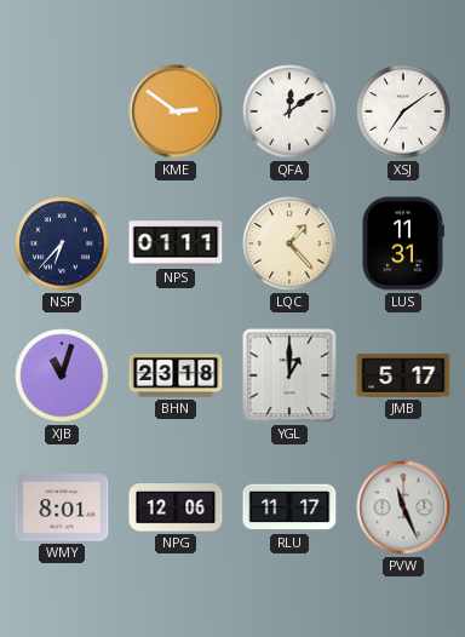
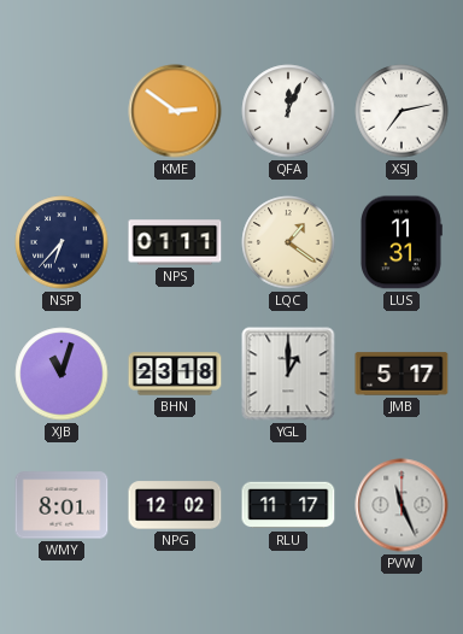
QFA: 12:09 -> 12:04 (288, 111)
XSJ: 7:09 -> 7:13 (402, 111)
LQC: 1:23 -> 1:21 (288, 242)
NPG: 12:06 -> 12:02 (175, 505)
